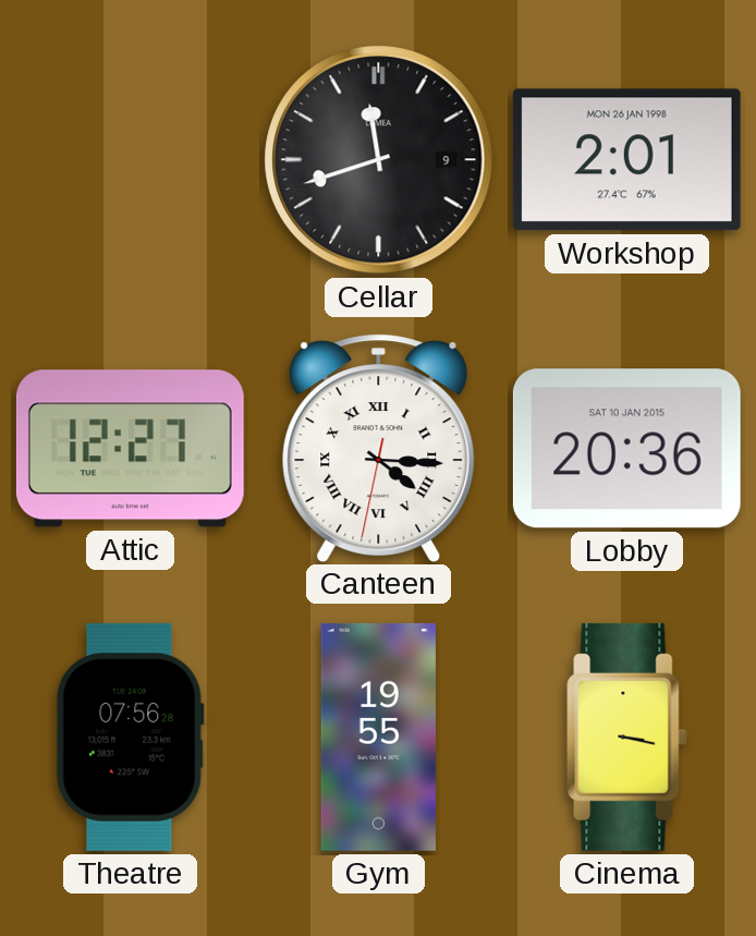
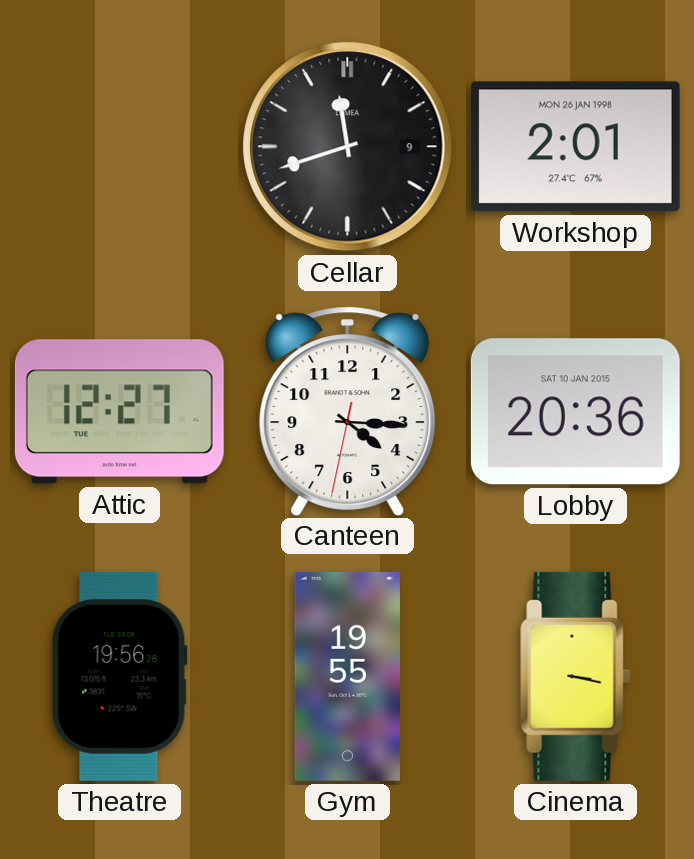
Canteen numerals: Roman -> Arabic (348, 411)
Theatre: 07:56 -> 19:56 (119, 676)
